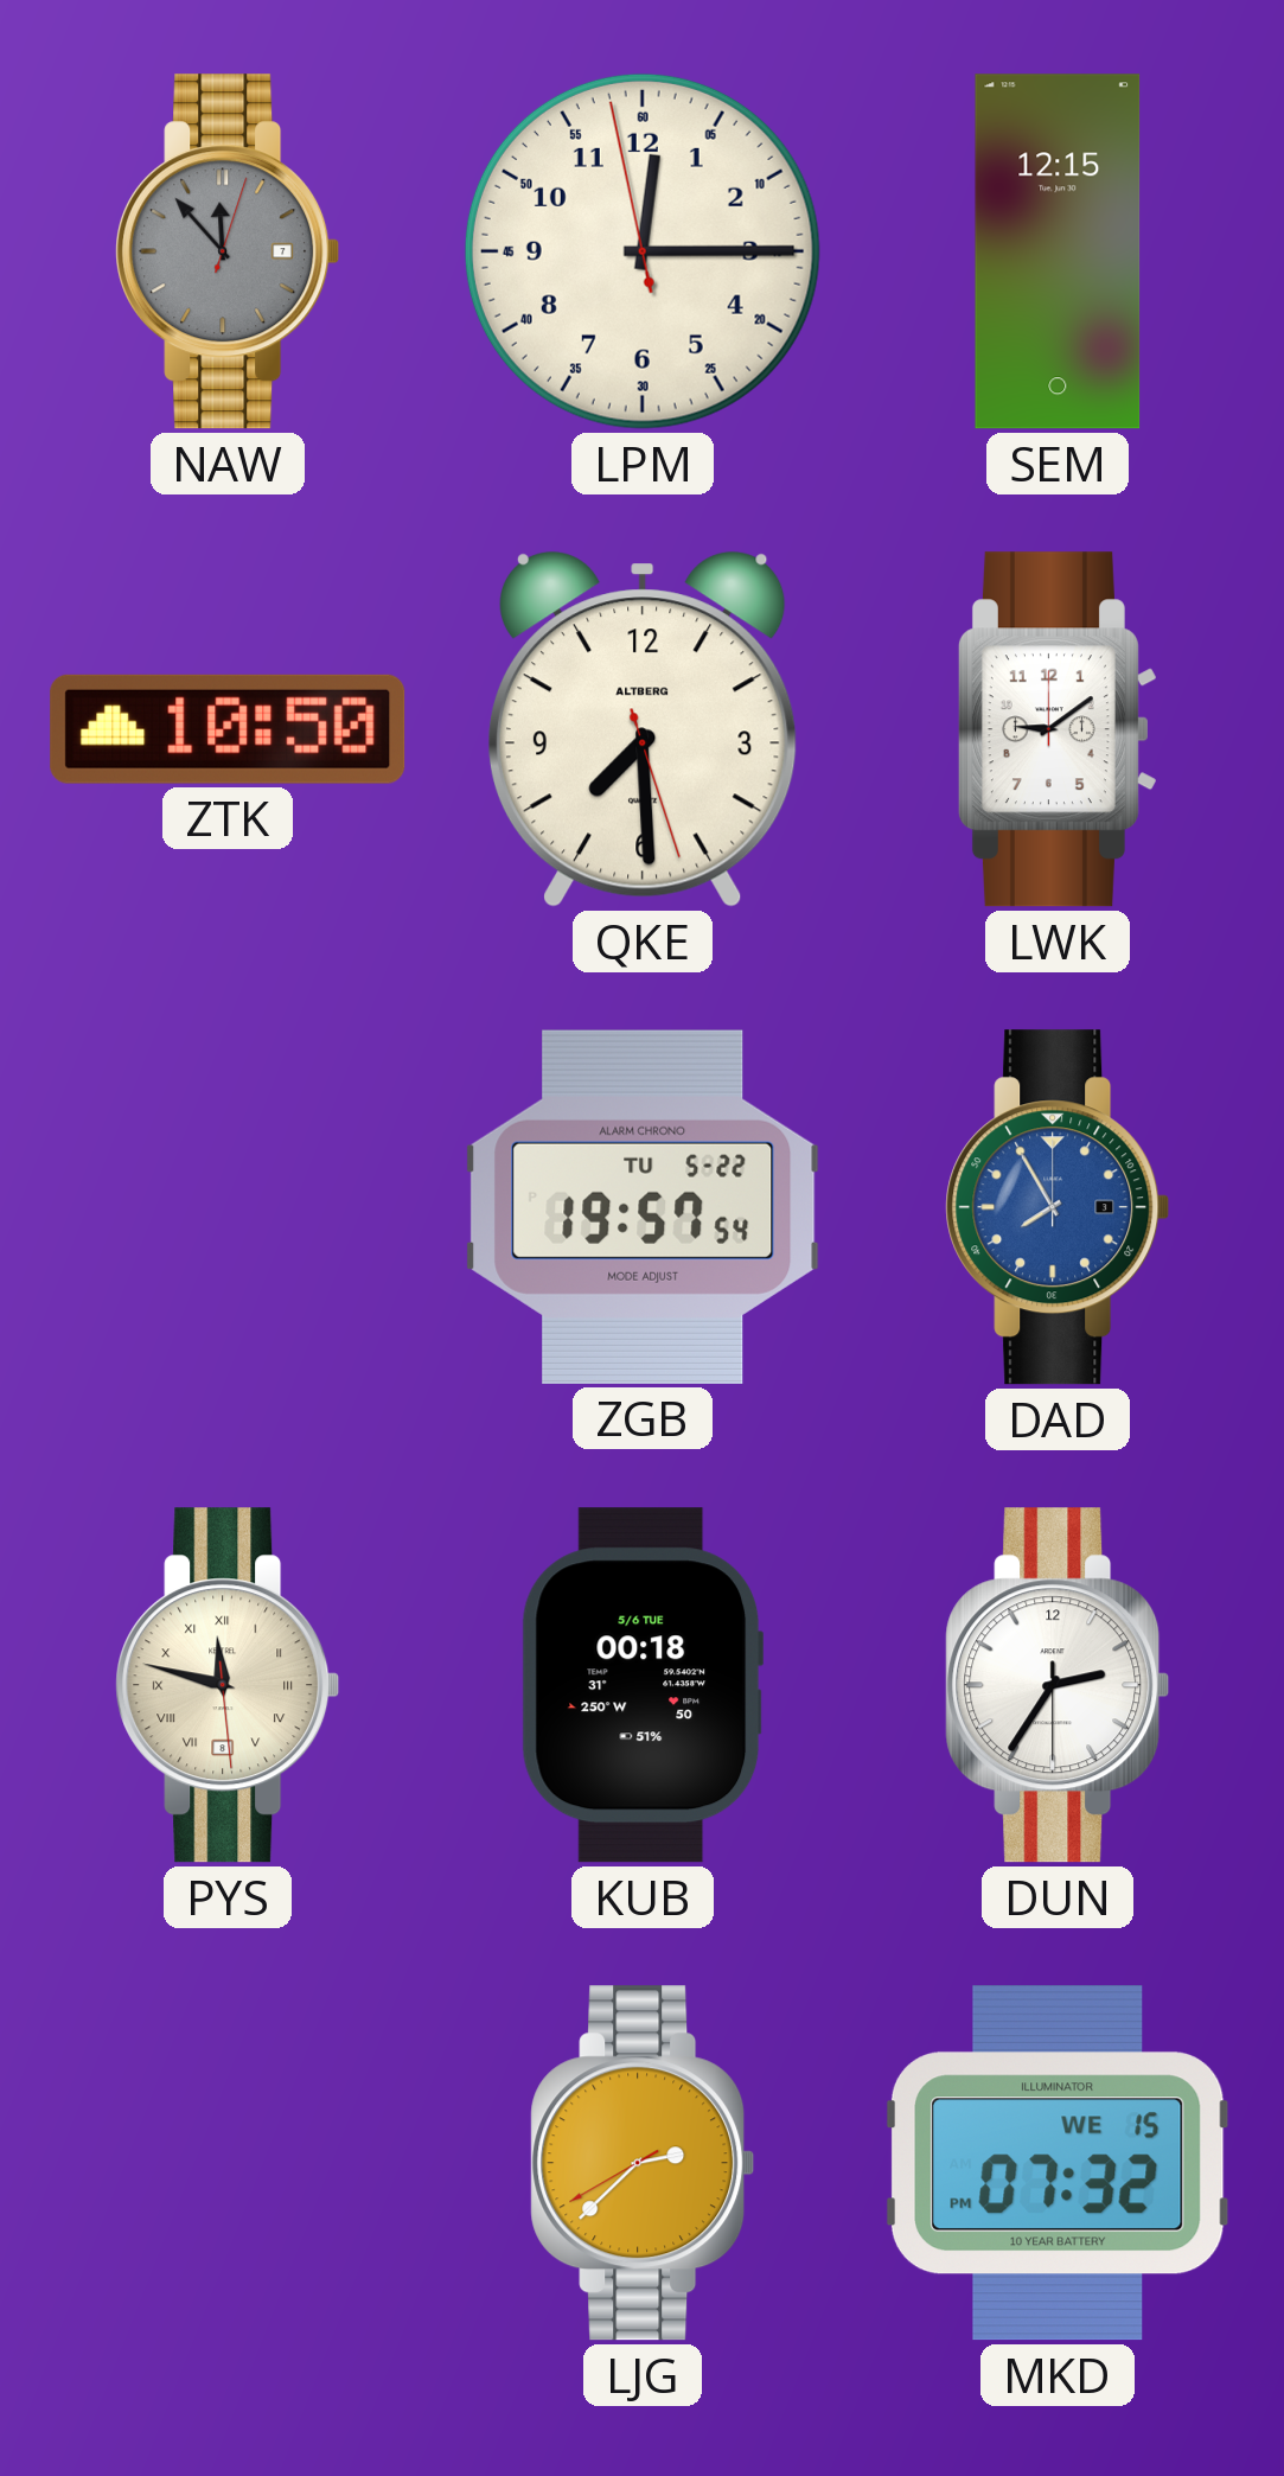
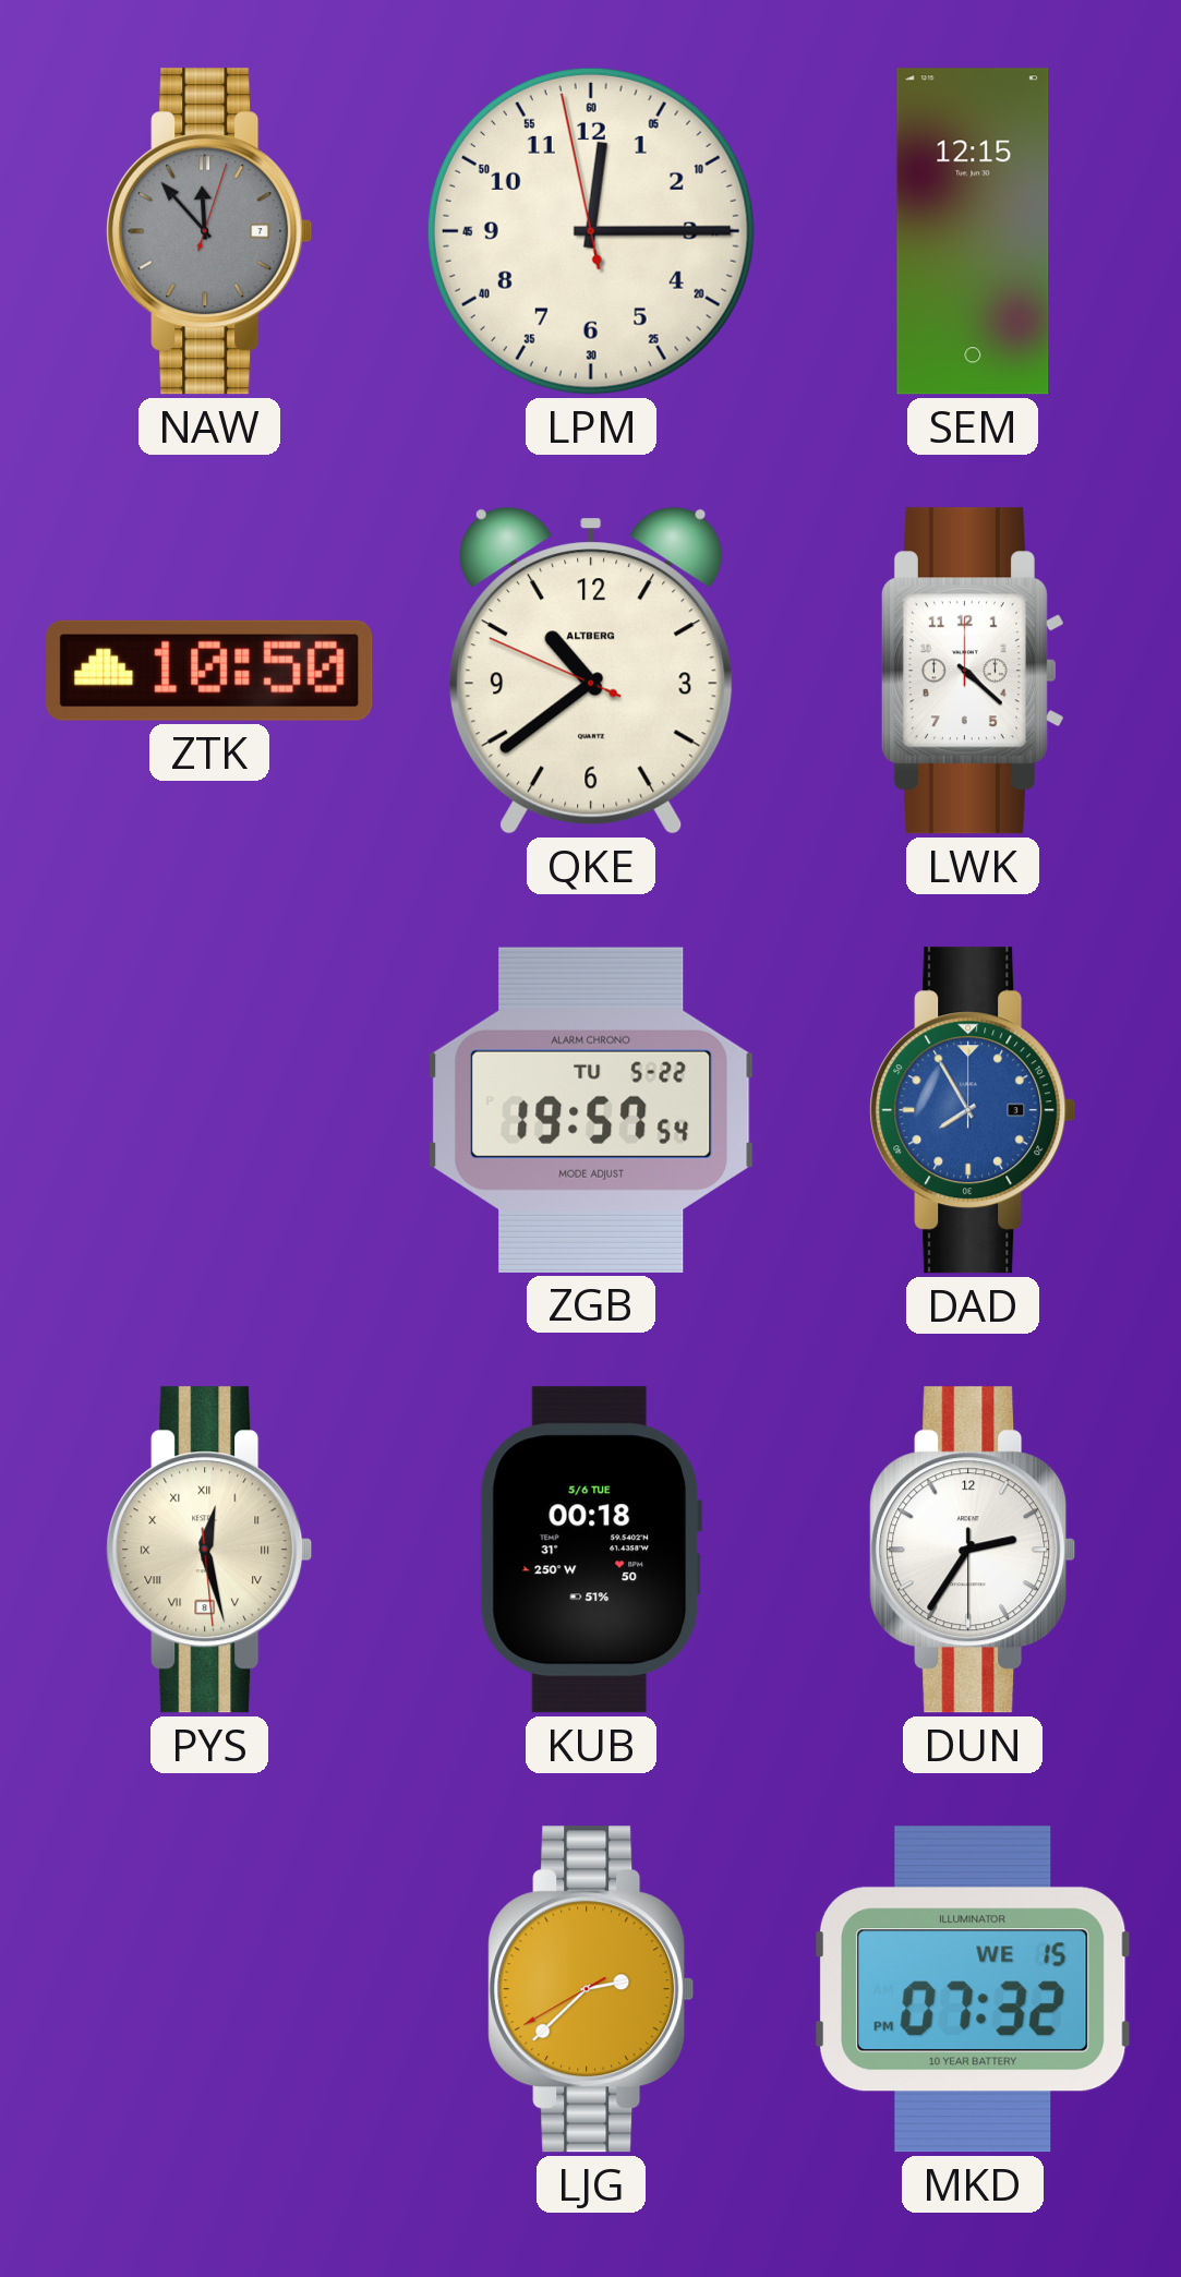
QKE: 7:29 -> 10:38 (591, 671)
LWK: 9:09 -> 4:22 (973, 671)
PYS: 11:47 -> 12:27 (209, 1550)
